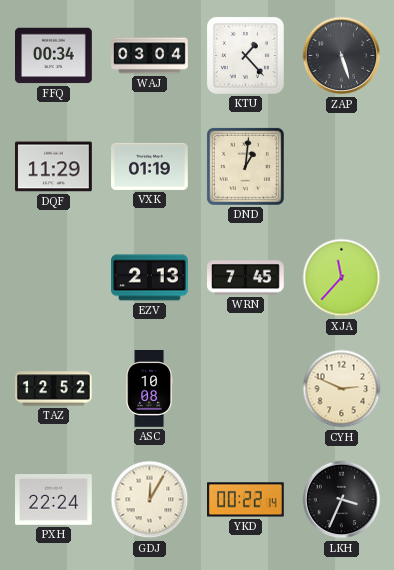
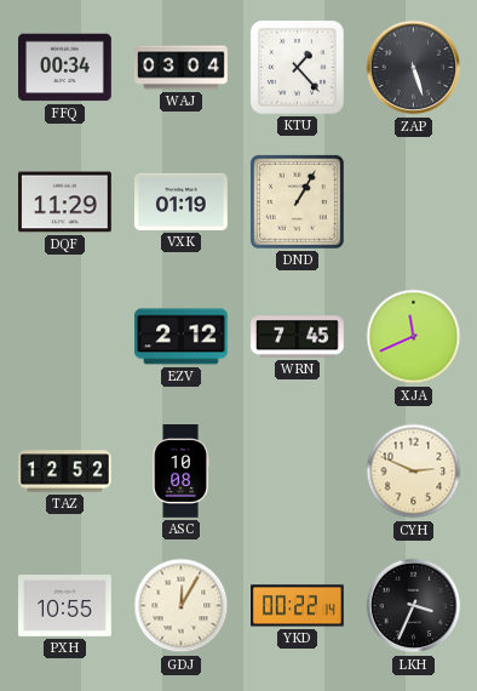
DND: 1:01 -> 1:05 (297, 201)
EZV: 2:13 -> 2:12 (182, 337)
XJA: 11:37 -> 11:41 (414, 337)
PXH: 22:24 -> 10:55 (65, 606)
